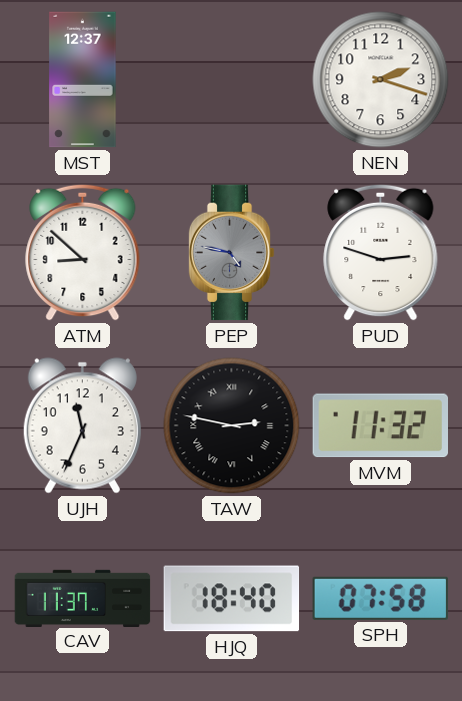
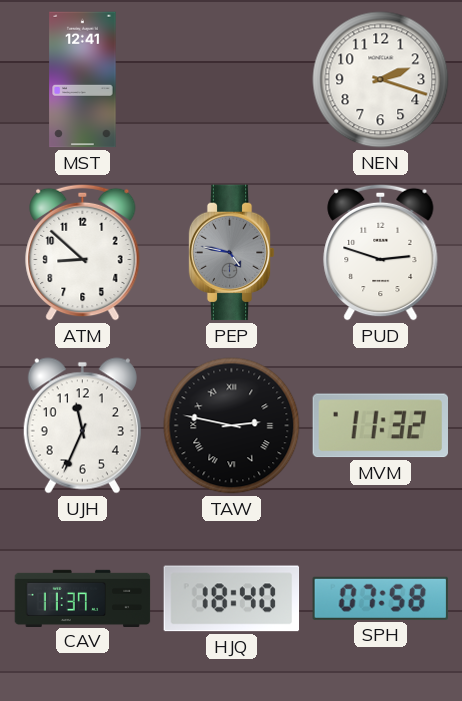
MST: 12:37 -> 12:41 (83, 80)
